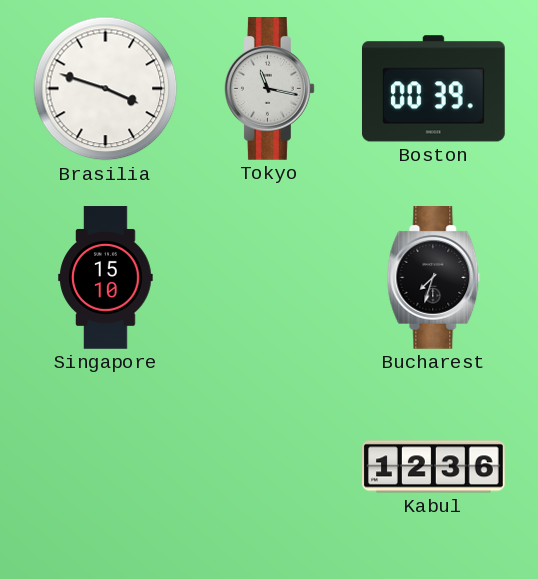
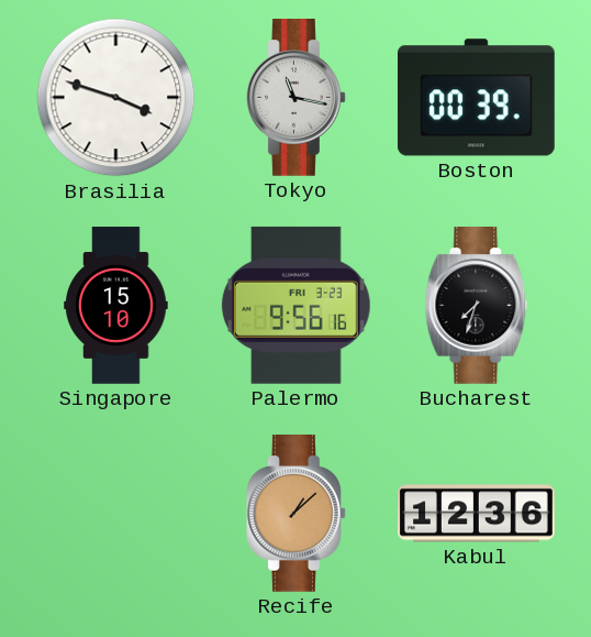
Palermo: none -> 9:56 (295, 305)
Recife: none -> 1:08 (297, 514)
